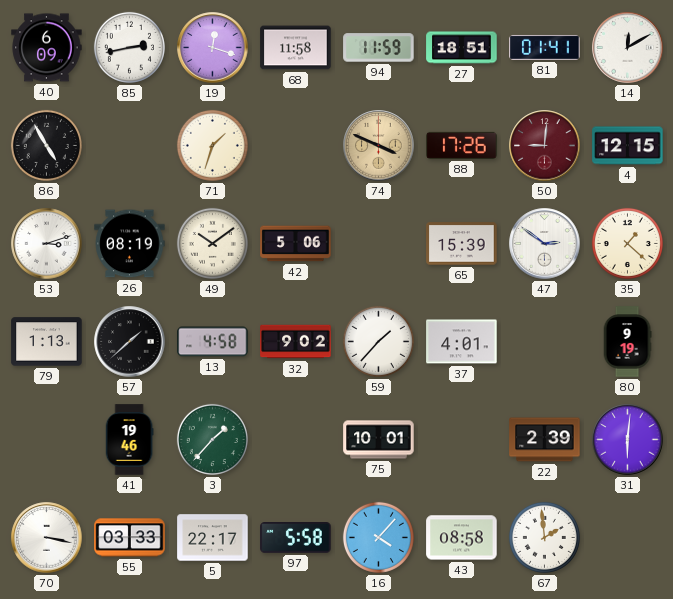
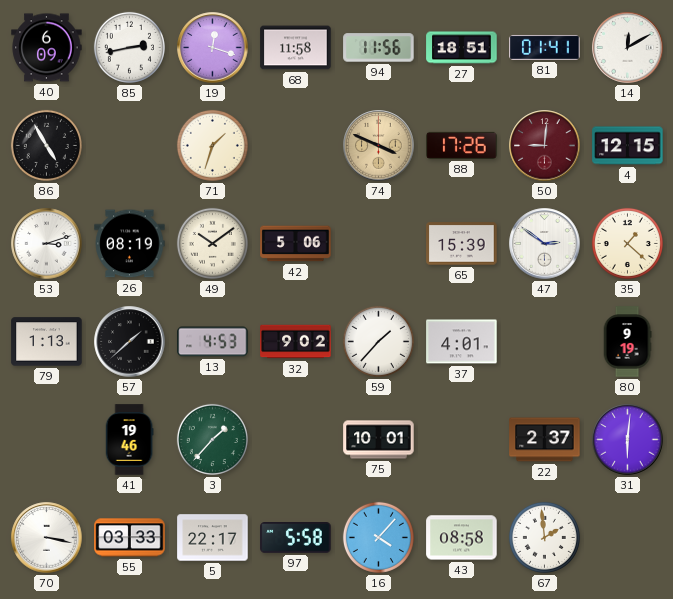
94: 11:59 -> 11:56 (379, 48)
13: 4:58 -> 4:53 (213, 342)
22: 2:39 -> 2:37 (545, 440)
